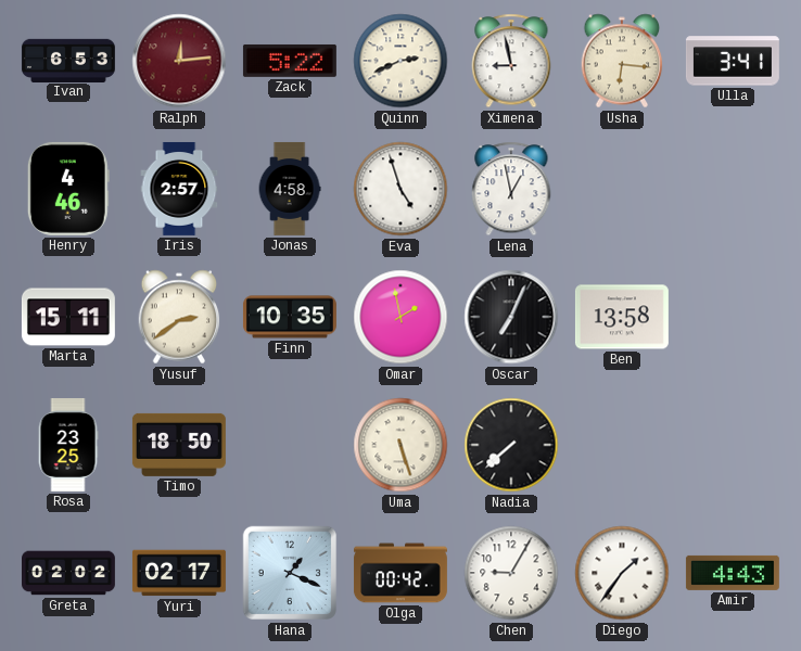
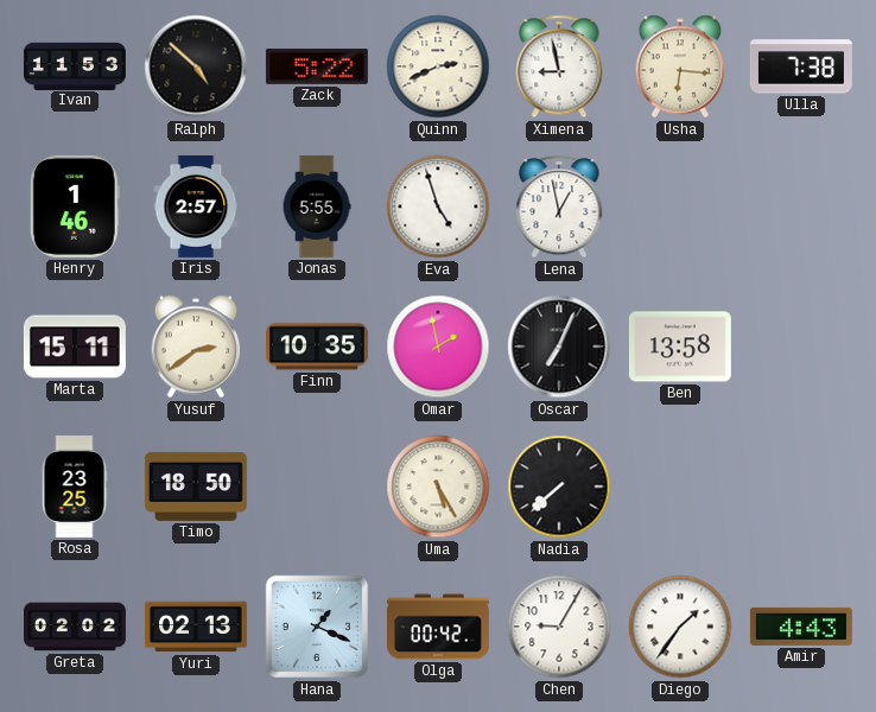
Ivan: 6:53 -> 11:53 (75, 65)
Ralph: 12:14 -> 4:52 (196, 66)
Ralph dial: burgundy -> black (196, 66)
Ulla: 3:41 -> 7:38 (801, 66)
Henry: 4:46 -> 1:46 (75, 206)
Jonas: 4:58 -> 5:55 (317, 206)
Uma: 5:27 -> 5:25 (438, 487)
Yuri: 02:17 -> 02:13 (196, 627)
